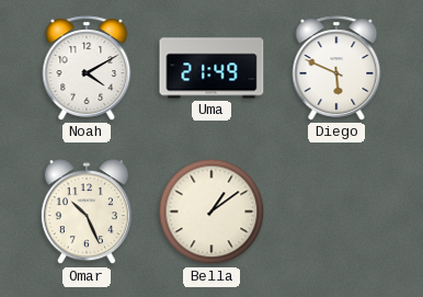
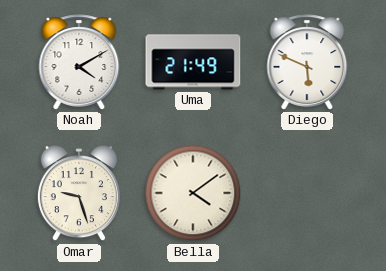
Omar: 10:26 -> 9:27 (79, 194)
Bella: 1:09 -> 4:09 (193, 193)
